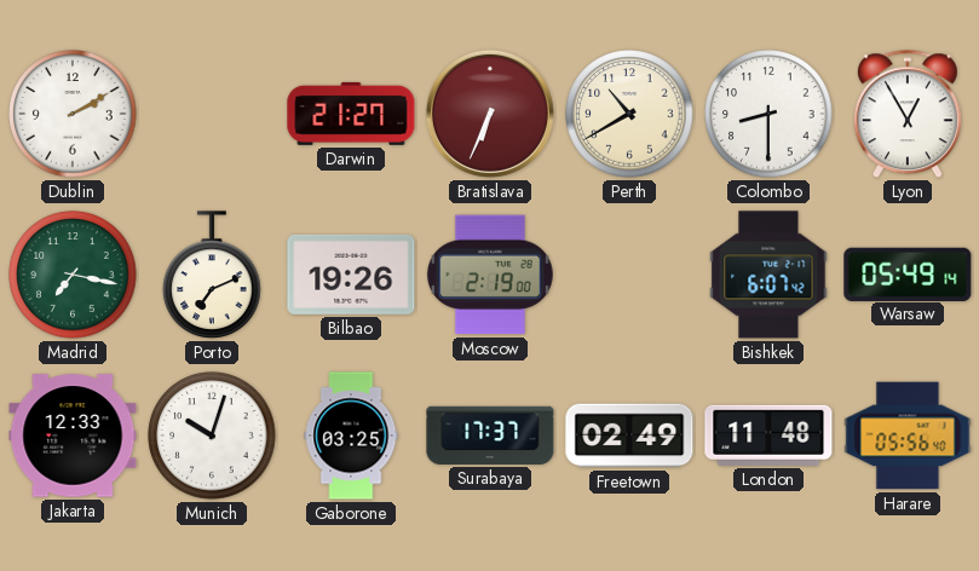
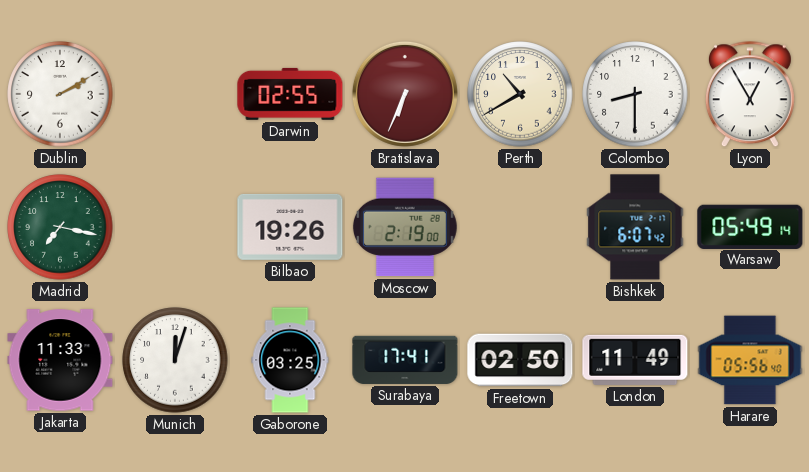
Darwin: 21:27 -> 02:55 (290, 94)
Porto: 7:11 -> none (212, 275)
Jakarta: 12:33 -> 11:33 (60, 360)
Munich: 10:03 -> 12:03 (175, 360)
Surabaya: 17:37 -> 17:41 (405, 360)
Freetown: 02:49 -> 02:50 (520, 360)
London: 11:48 -> 11:49 (635, 360)
